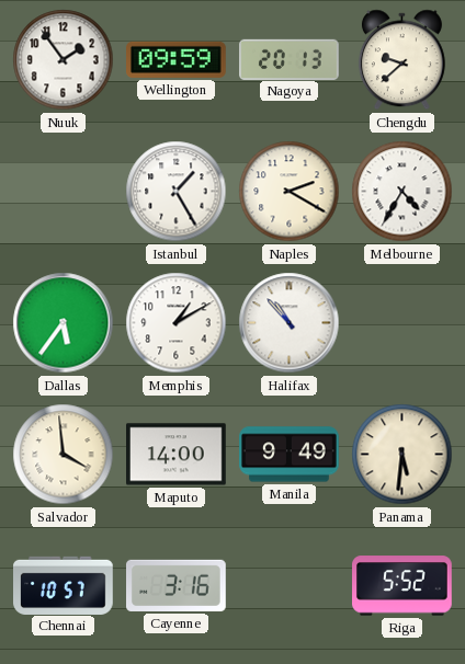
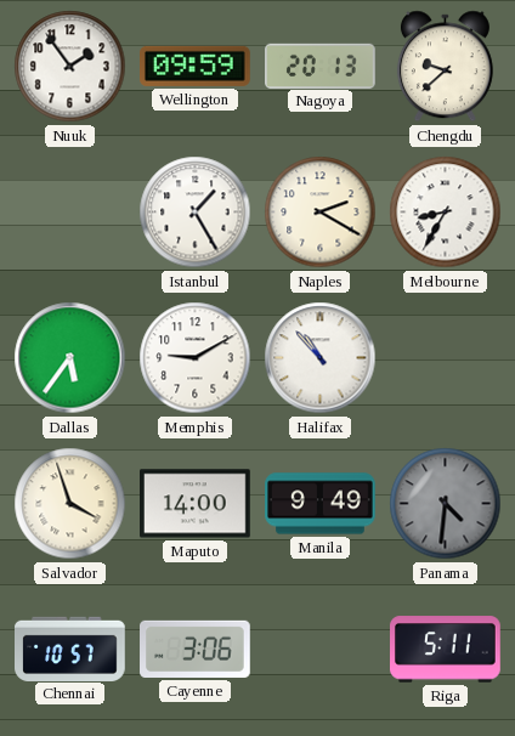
Melbourne: 4:35 -> 8:35 (446, 213)
Memphis: 1:10 -> 9:10 (196, 358)
Salvador: 3:59 -> 3:57 (70, 504)
Panama: 5:31 -> 4:31 (446, 504)
Panama dial: cream -> grey (446, 504)
Cayenne: 3:16 -> 3:06 (196, 649)
Riga: 5:52 -> 5:11 (446, 650)
